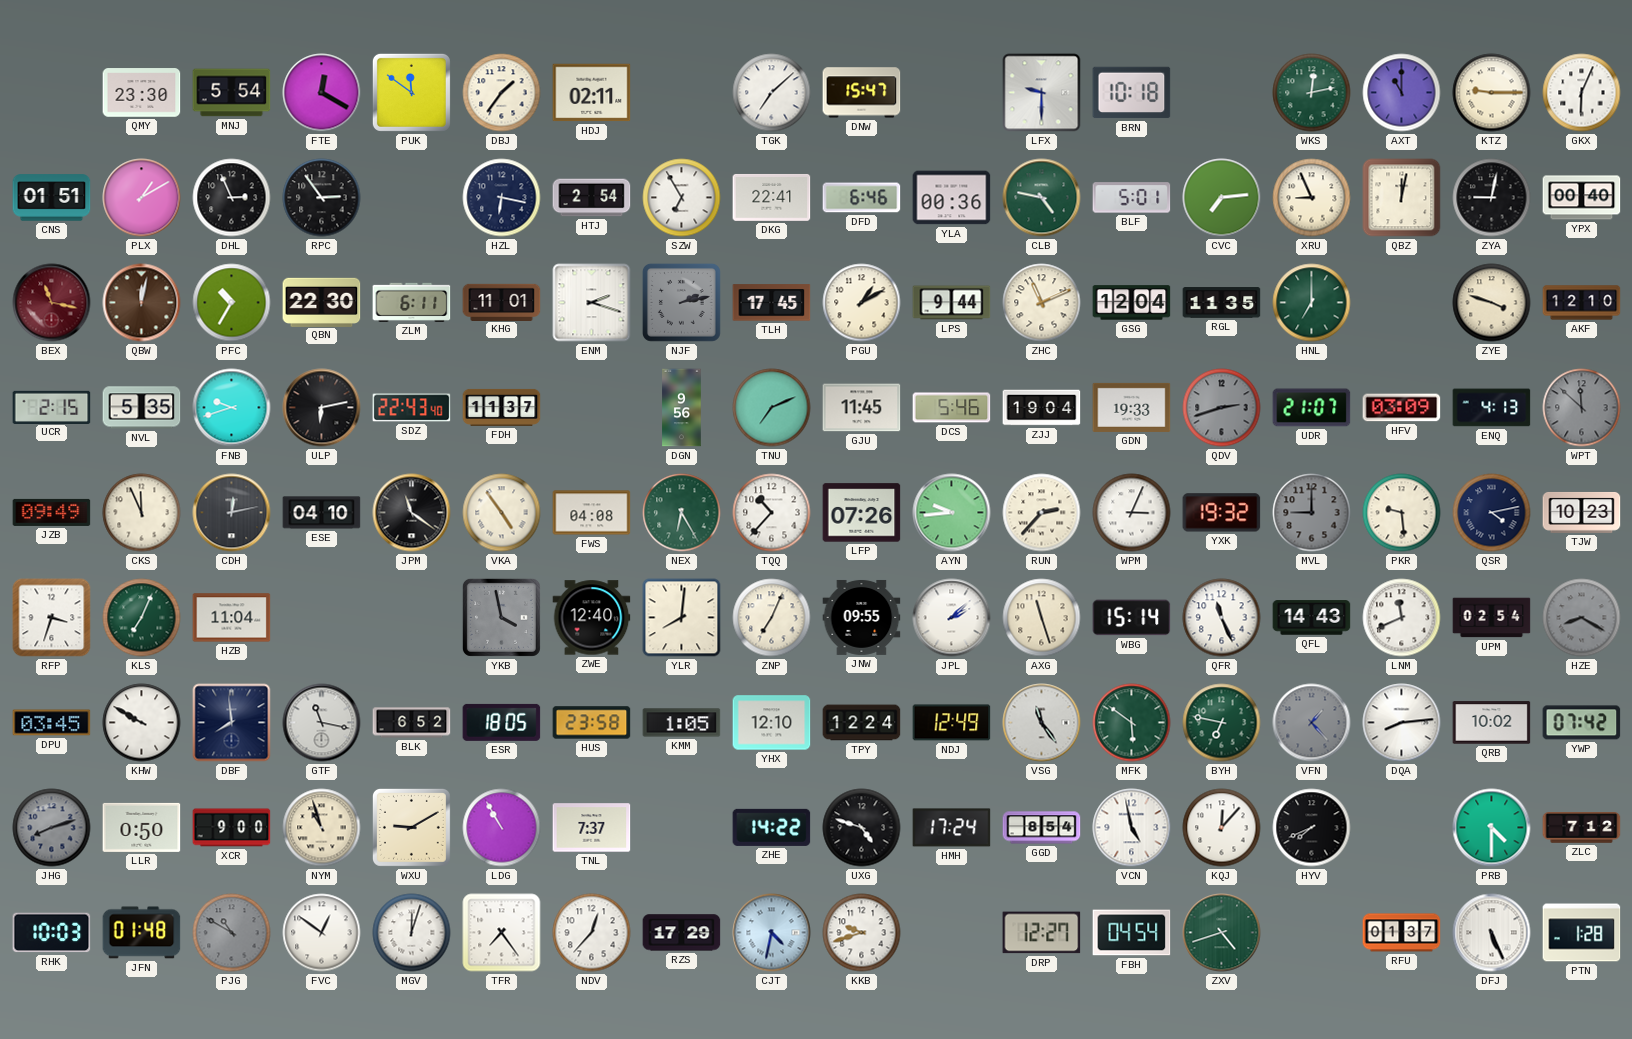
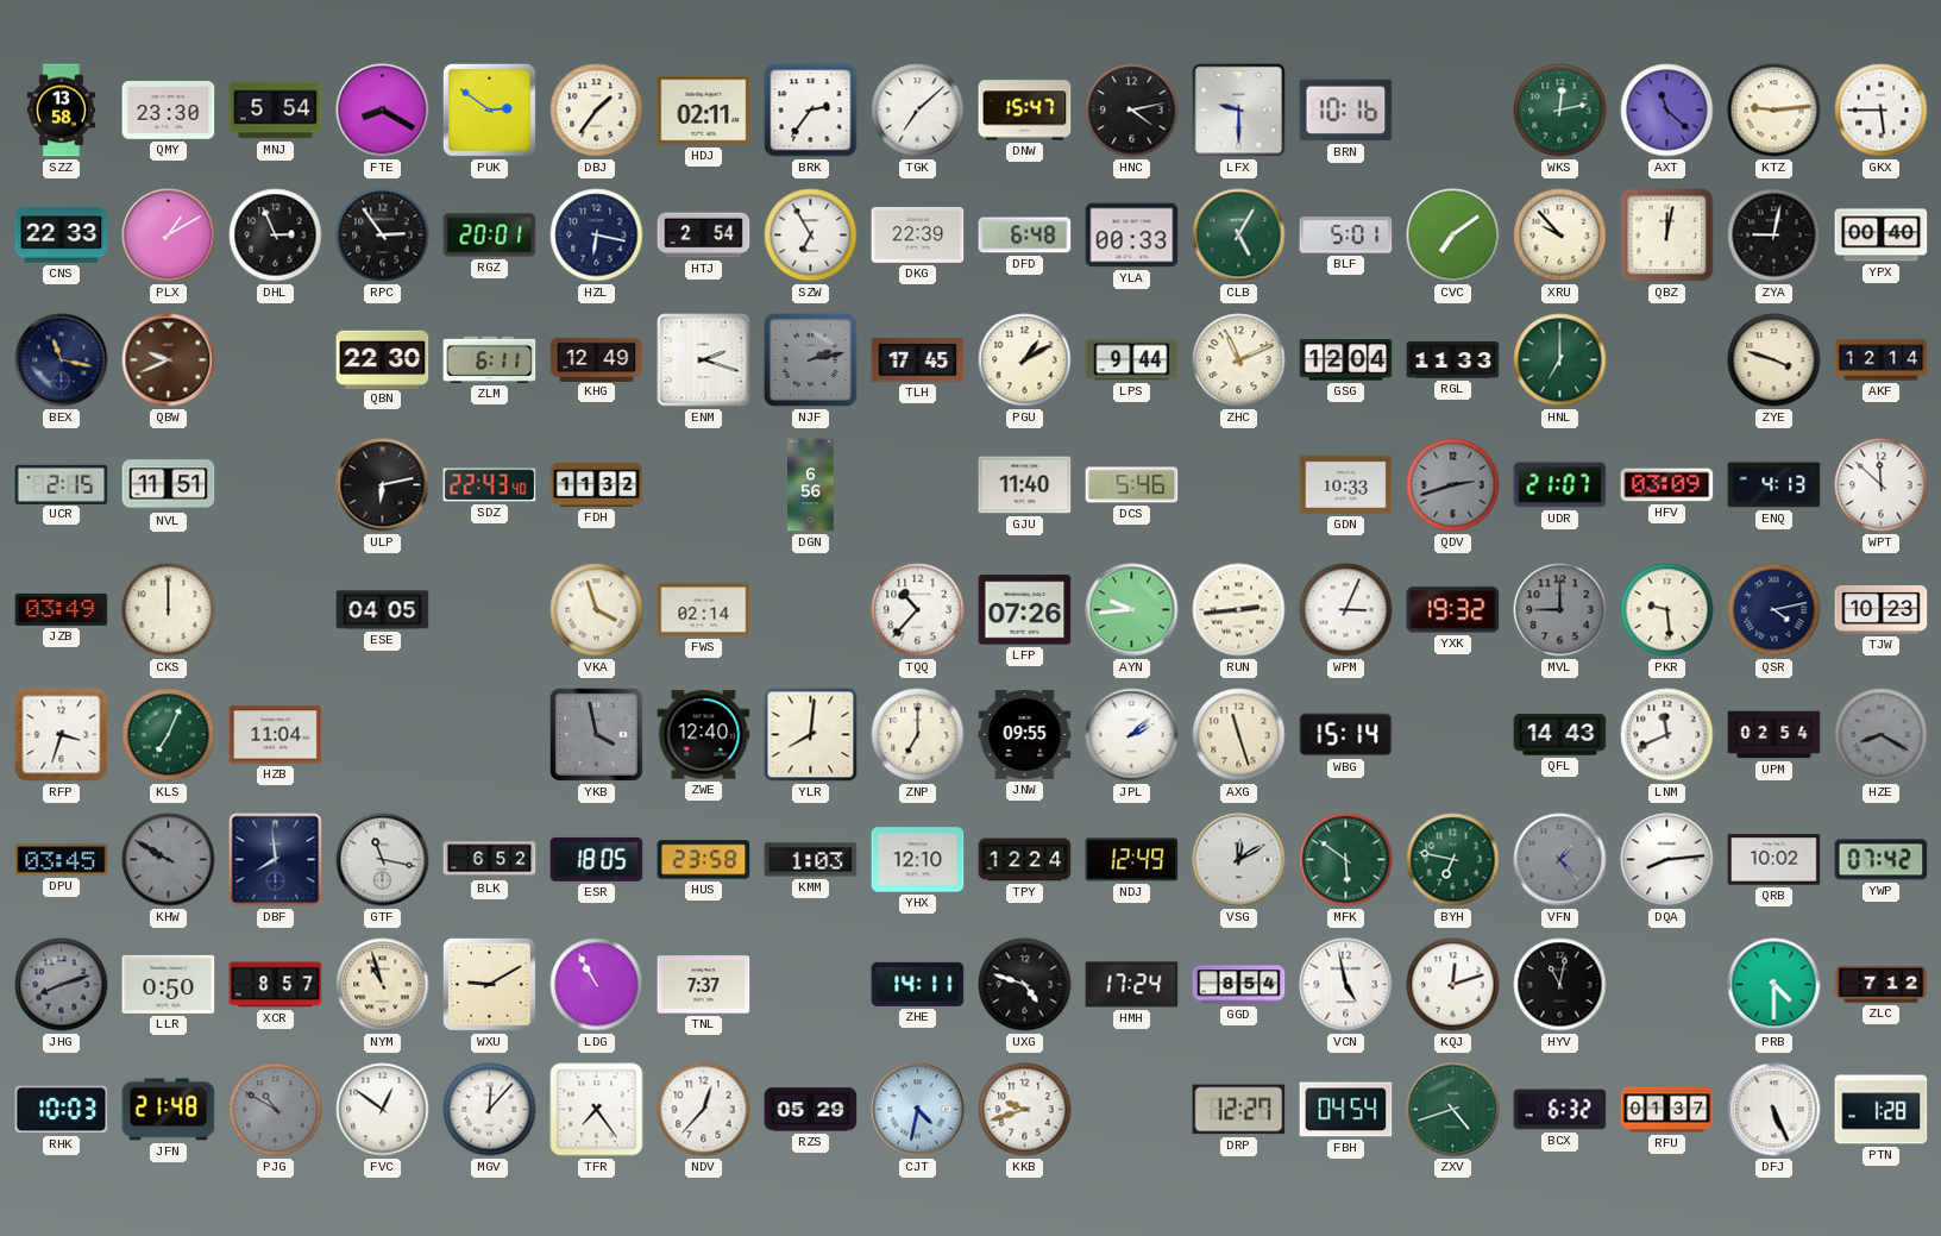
SZZ: none -> 13:58 (62, 111)
FTE: 12:20 -> 8:20 (383, 111)
PUK: 11:51 -> 2:51 (489, 109)
BRK: none -> 2:36 (811, 111)
HNC: none -> 4:13 (1132, 111)
BRN: 10:18 -> 10:16 (1346, 111)
AXT: 11:00 -> 11:22 (1667, 111)
KTZ: 9:15 -> 9:14 (1774, 111)
GKX: 6:04 -> 5:45 (1882, 111)
CNS: 01:51 -> 22:33 (62, 236)
RGZ: none -> 20:01 (490, 236)
DKG: 22:41 -> 22:39 (918, 234)
DFD: 6:46 -> 6:48 (1025, 236)
YLA: 00:36 -> 00:33 (1132, 236)
CLB: 4:47 -> 5:05 (1239, 236)
CVC: 7:14 -> 7:09 (1453, 236)
XRU: 8:56 -> 9:53 (1560, 236)
BEX dial: burgundy -> navy (62, 360)
QBW: 12:02 -> 9:41 (169, 360)
PFC: 10:35 -> none (232, 303)
KHG: 11:01 -> 12:49 (597, 359)
RGL: 11:35 -> 11:33 (1453, 360)
AKF: 12:10 -> 12:14 (1882, 360)
NVL: 5:35 -> 11:51 (169, 485)
FNB: 9:42 -> none (232, 408)
FDH: 11:37 -> 11:32 (597, 484)
DGN: 9:56 -> 6:56 (811, 485)
TNU: 7:11 -> none (772, 408)
GJU: 11:45 -> 11:40 (1025, 485)
ZJJ: 19:04 -> none (1042, 408)
GDN: 19:33 -> 10:33 (1346, 484)
WPT dial: grey -> white (1882, 485)
JZB: 09:49 -> 03:49 (62, 609)
CKS: 11:56 -> 12:00 (169, 610)
CDH: 12:13 -> none (232, 513)
ESE: 04:10 -> 04:05 (383, 610)
JPM: 11:21 -> none (412, 513)
VKA: 4:54 -> 3:57 (597, 610)
FWS: 04:08 -> 02:14 (704, 610)
NEX: 6:25 -> none (682, 513)
RUN: 2:37 -> 2:44 (1239, 610)
ZNP: 7:04 -> 7:00 (918, 735)
QFR: 11:26 -> none (1222, 618)
KHW dial: white -> grey (169, 860)
KMM: 1:05 -> 1:03 (811, 860)
VSG: 11:24 -> 12:10 (1239, 860)
XCR: 9:00 -> 8:57 (276, 985)
ZHE: 14:22 -> 14:11 (918, 984)
KQJ: 12:07 -> 12:12 (1453, 985)
HYV: 7:41 -> 11:02 (1560, 985)
JFN: 01:48 -> 21:48 (169, 1110)
MGV: 12:03 -> 12:07 (490, 1110)
RZS: 17:29 -> 05:29 (811, 1110)
BCX: none -> 6:32 (1560, 1110)
